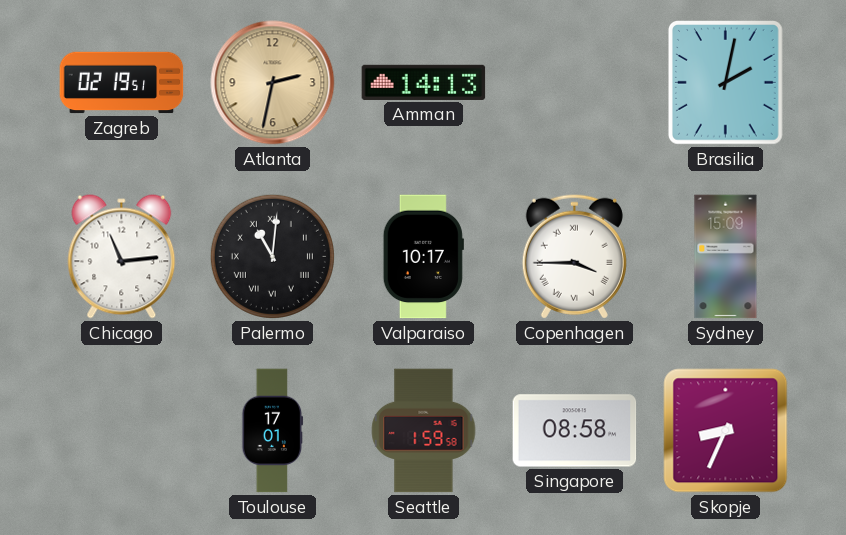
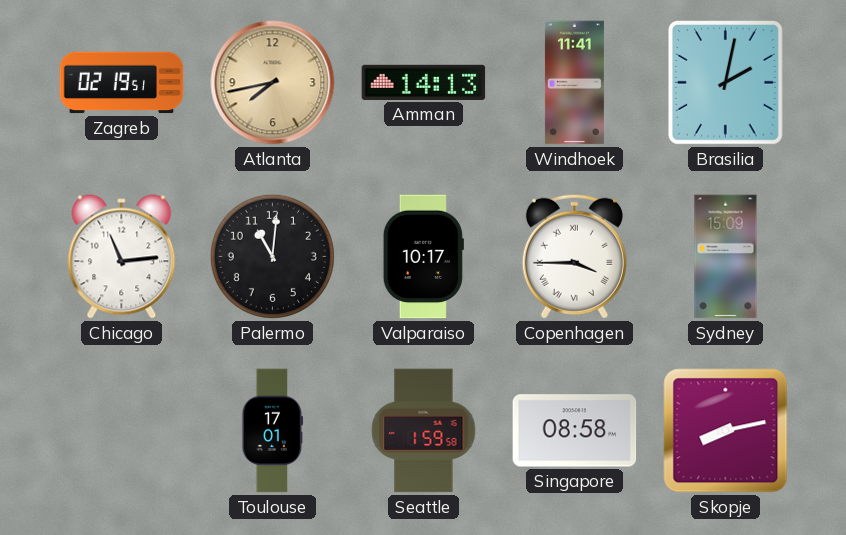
Atlanta: 2:32 -> 7:43 (273, 83)
Windhoek: none -> 11:41 (574, 83)
Palermo numerals: Roman -> Arabic (272, 256)
Skopje: 8:34 -> 8:13 (726, 431)
